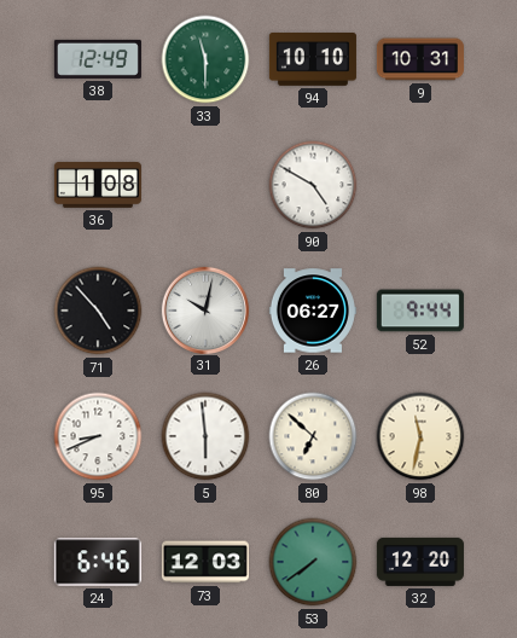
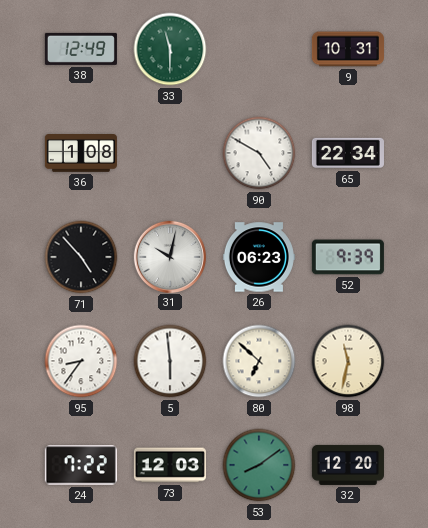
94: 10:10 -> none (313, 60)
65: none -> 22:34 (348, 153)
26: 06:27 -> 06:23 (259, 257)
52: 9:44 -> 9:39 (348, 257)
95: 8:41 -> 8:36 (81, 361)
24: 6:46 -> 7:22 (81, 465)
53: 7:39 -> 8:09 (259, 465)
